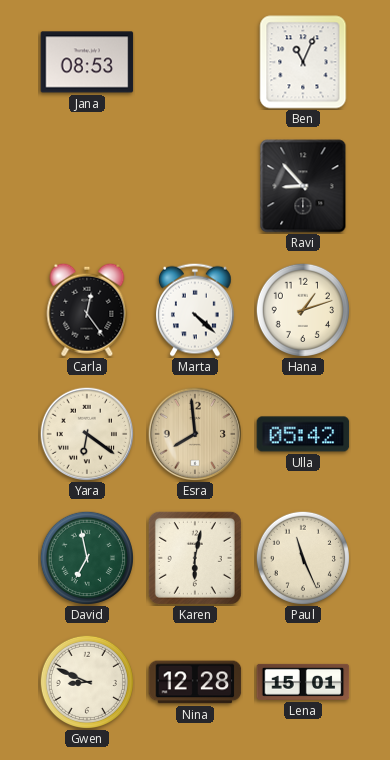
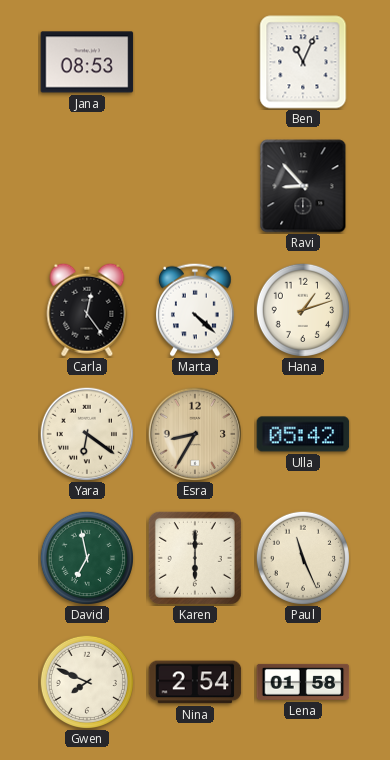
Esra: 7:59 -> 8:35 (194, 433)
Karen: 6:02 -> 6:00 (195, 558)
Gwen: 8:49 -> 7:49 (87, 682)
Nina: 12:28 -> 2:54 (195, 682)
Lena: 15:01 -> 01:58 (303, 682)
